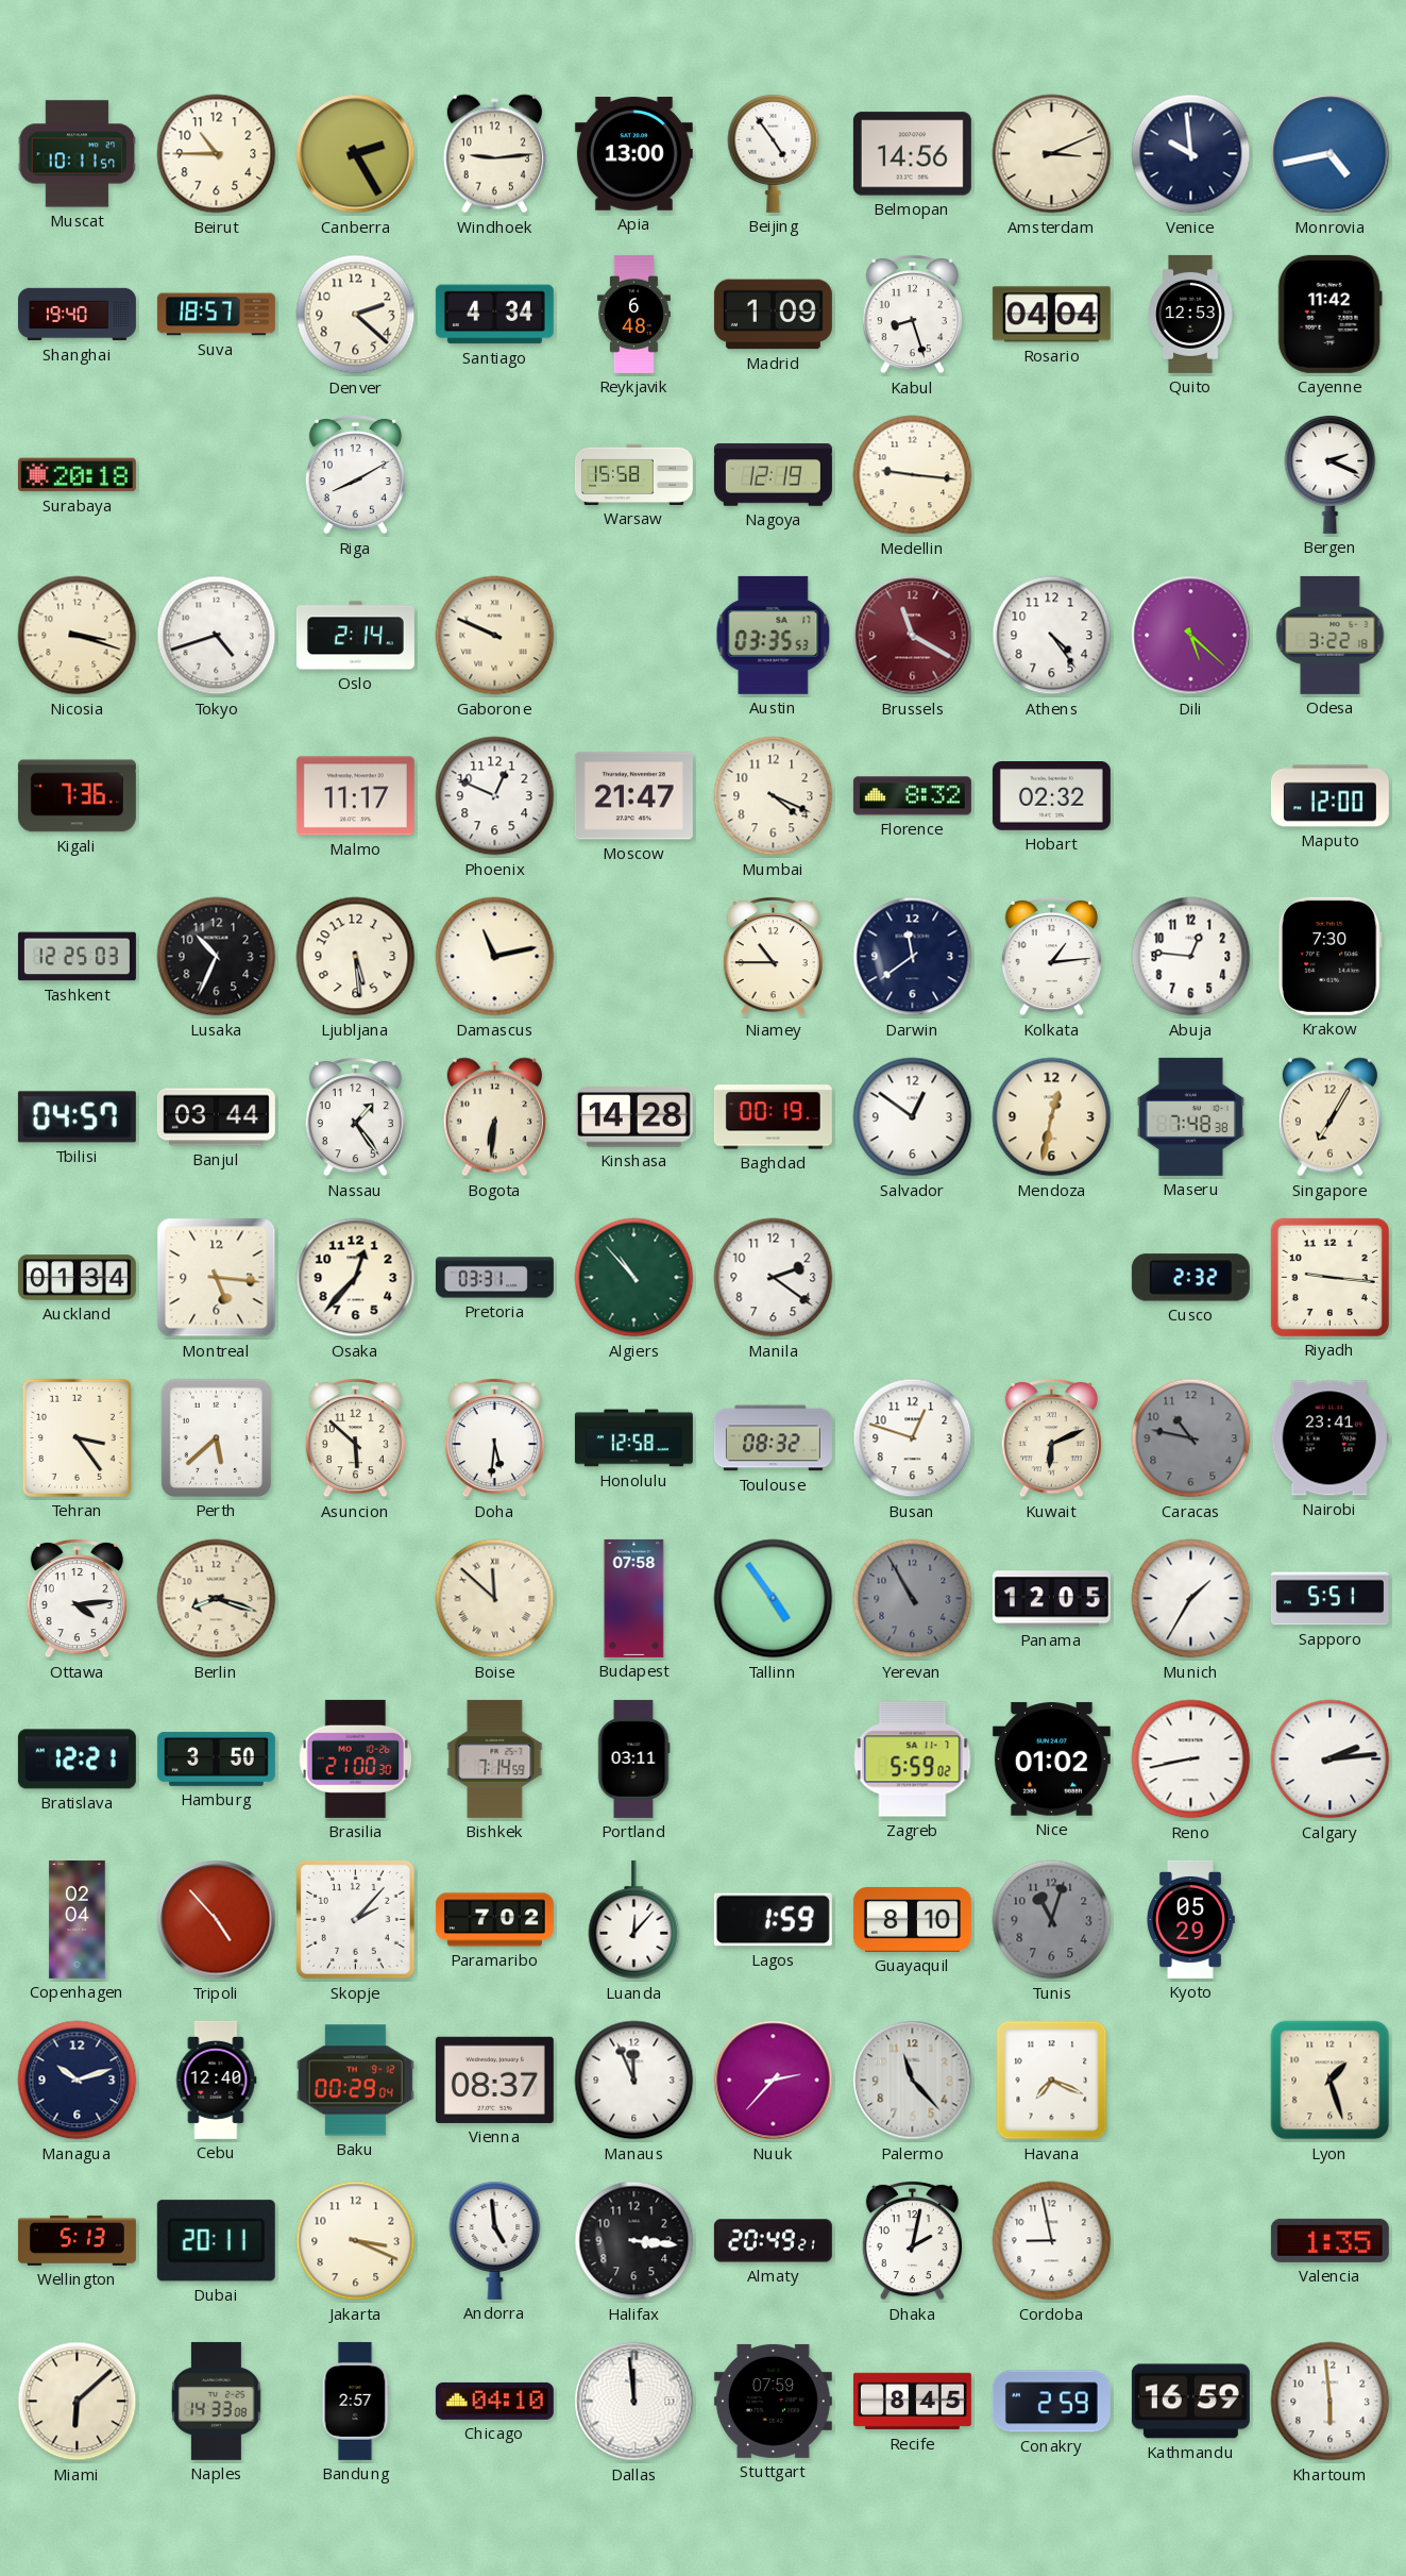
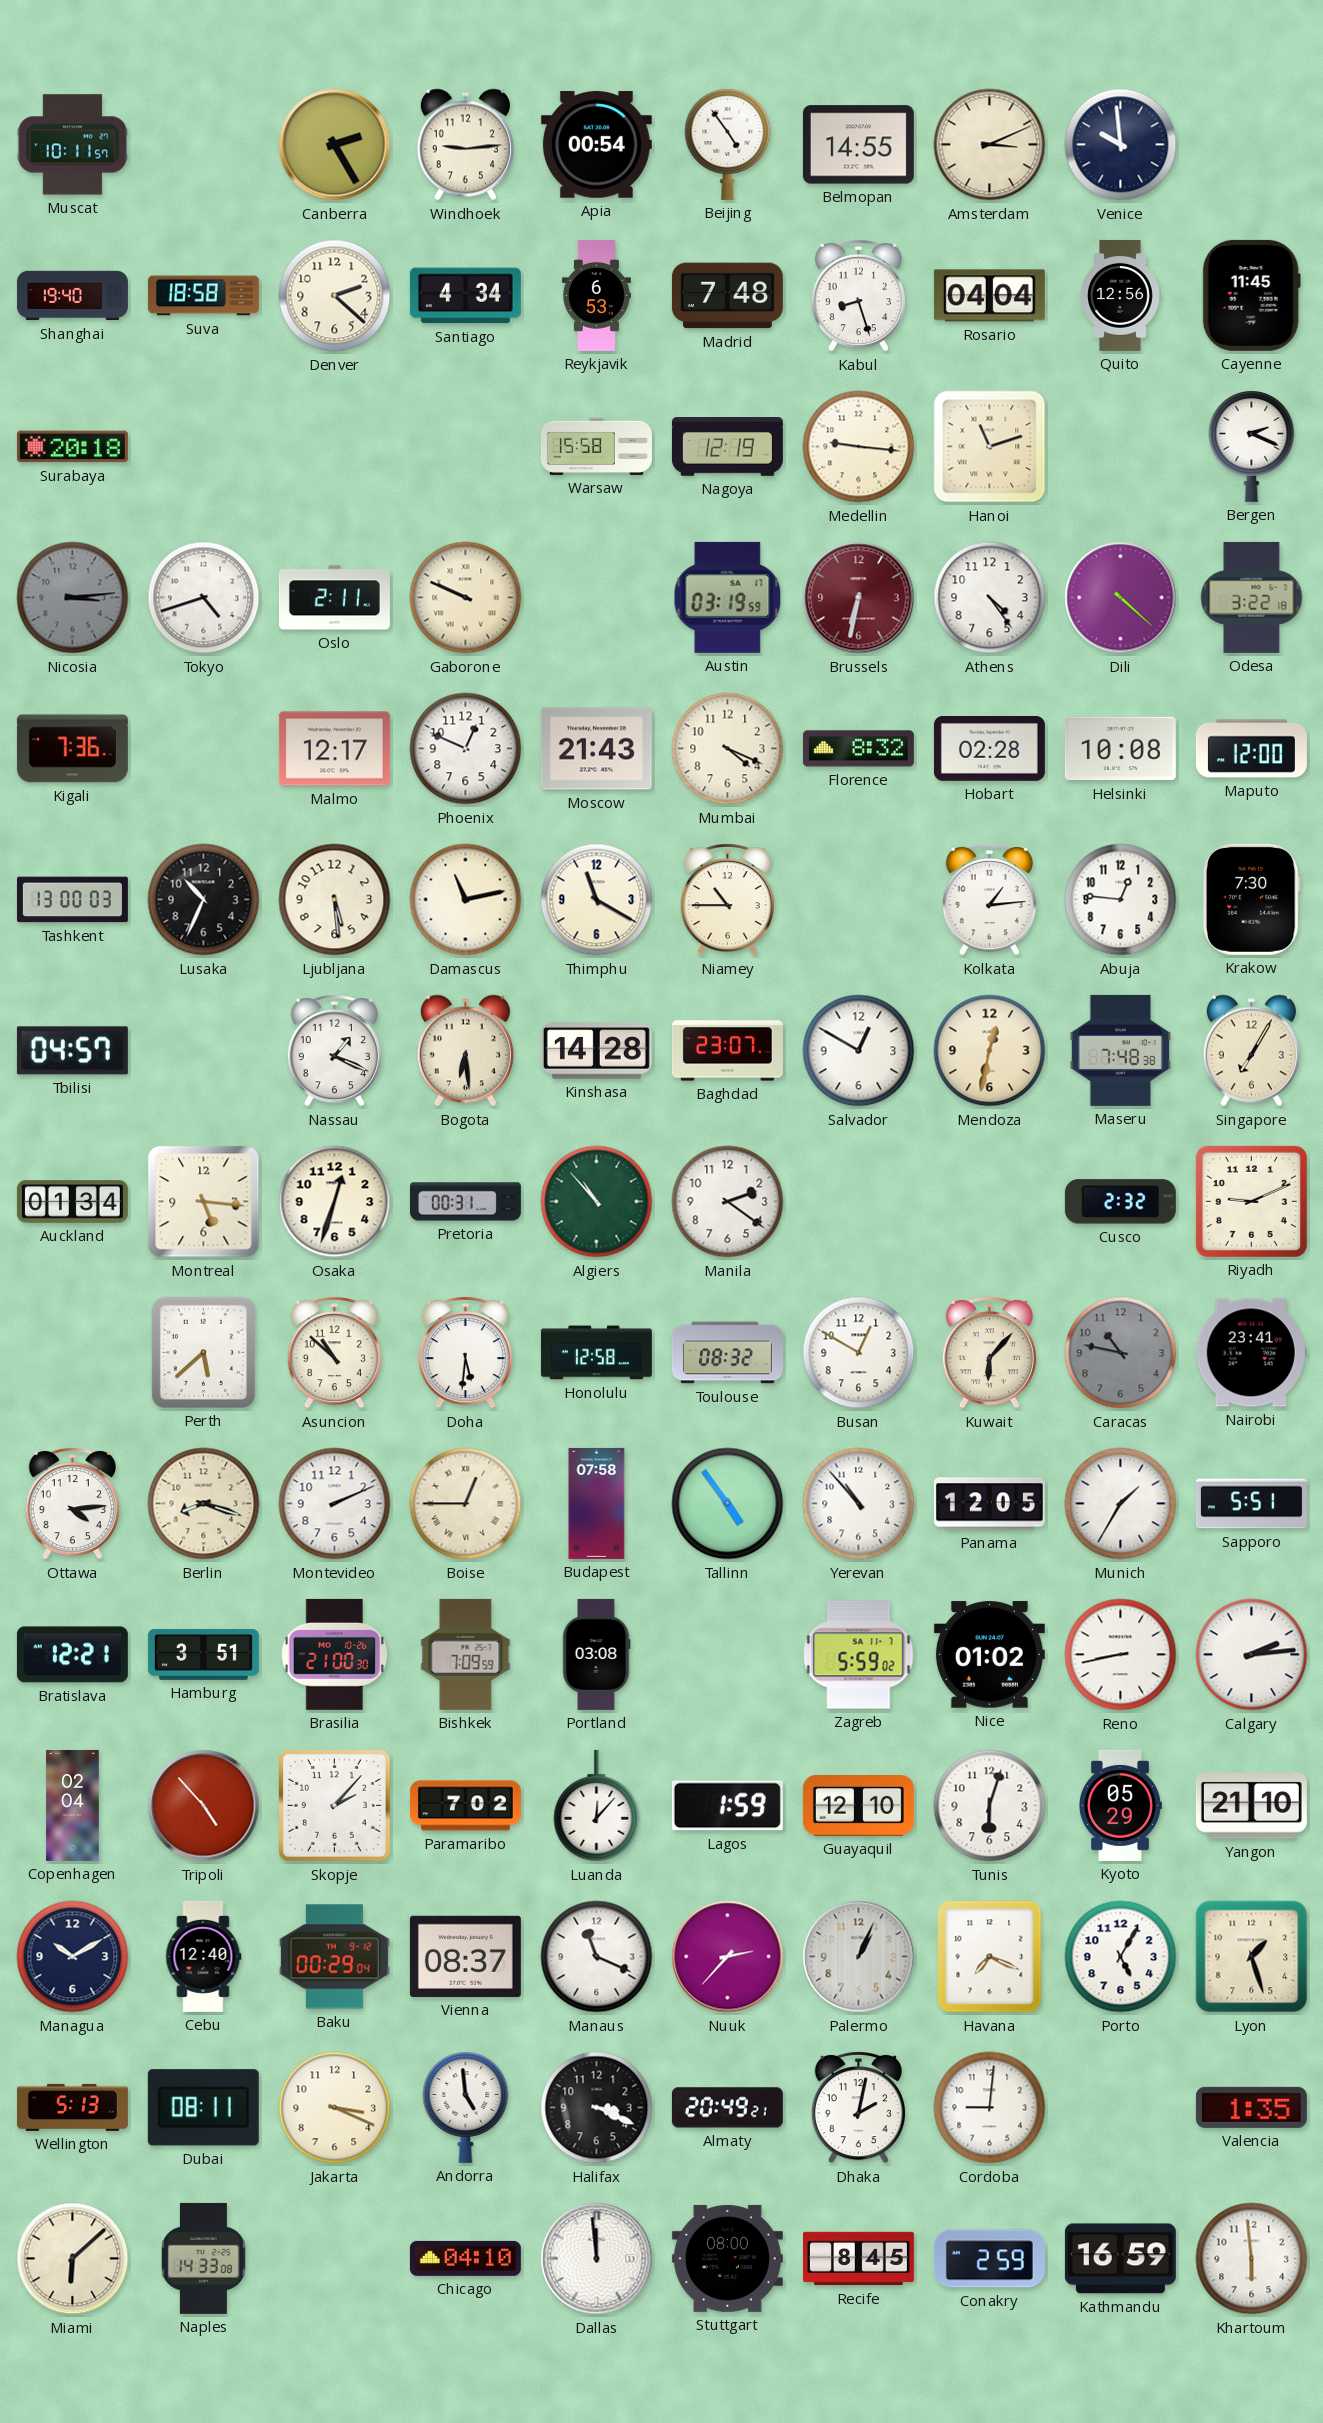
Beirut: 10:45 -> none (217, 154)
Apia: 13:00 -> 00:54 (596, 145)
Belmopan: 14:56 -> 14:55 (858, 145)
Monrovia: 4:43 -> none (1331, 154)
Suva: 18:57 -> 18:58 (203, 296)
Reykjavik: 6:48 -> 6:53 (596, 295)
Madrid: 1:09 -> 7:48 (727, 296)
Quito: 12:53 -> 12:56 (1120, 295)
Cayenne: 11:42 -> 11:45 (1251, 295)
Riga: 8:10 -> none (355, 475)
Hanoi: none -> 11:12 (990, 447)
Nicosia: 3:18 -> 3:14 (73, 598)
Nicosia dial: cream -> grey (73, 598)
Oslo: 2:14 -> 2:11 (334, 598)
Austin: 03:35 -> 03:19 (728, 597)
Brussels: 11:20 -> 6:32 (859, 598)
Dili: 5:22 -> 4:22 (1121, 598)
Malmo: 11:17 -> 12:17 (334, 749)
Moscow: 21:47 -> 21:43 (596, 749)
Hobart: 02:32 -> 02:28 (989, 749)
Helsinki: none -> 10:08 (1120, 749)
Tashkent: 12:25 -> 13:00 (72, 900)
Thimphu: none -> 11:20 (597, 900)
Darwin: 11:39 -> none (913, 957)
Banjul: 03:44 -> none (216, 1117)
Nassau: 1:24 -> 1:19 (334, 1051)
Bogota: 6:31 -> 6:29 (465, 1051)
Baghdad: 00:19 -> 23:07 (727, 1051)
Salvador: 12:51 -> 12:50 (859, 1051)
Osaka: 12:37 -> 12:33 (335, 1202)
Pretoria: 03:31 -> 00:31 (465, 1202)
Riyadh: 9:16 -> 9:11 (1251, 1201)
Tehran: 3:24 -> none (77, 1437)
Asuncion: 5:52 -> 10:52 (334, 1353)
Busan: 12:48 -> 12:50 (859, 1353)
Kuwait: 6:11 -> 6:07 (989, 1353)
Montevideo: none -> 2:11 (335, 1504)
Boise: 11:52 -> 12:45 (466, 1504)
Yerevan: 10:55 -> 10:53 (859, 1504)
Yerevan dial: grey -> white (859, 1504)
Hamburg: 3:50 -> 3:51 (203, 1654)
Bishkek: 7:14 -> 7:09 (466, 1654)
Portland: 03:11 -> 03:08 (596, 1654)
Guayaquil: 8:10 -> 12:10 (858, 1806)
Tunis: 11:03 -> 6:03 (990, 1806)
Tunis dial: grey -> white (990, 1806)
Yangon: none -> 21:10 (1251, 1806)
Managua: 10:12 -> 10:10 (73, 1957)
Manaus: 11:56 -> 11:19 (597, 1957)
Palermo: 11:23 -> 1:04 (859, 1957)
Porto: none -> 5:05 (1121, 1957)
Dubai: 20:11 -> 08:11 (203, 2108)
Halifax: 3:16 -> 3:19 (597, 2108)
Cordoba: 8:58 -> 9:01 (990, 2108)
Bandung: 2:57 -> none (355, 2401)
Stuttgart: 07:59 -> 08:00 (727, 2258)
